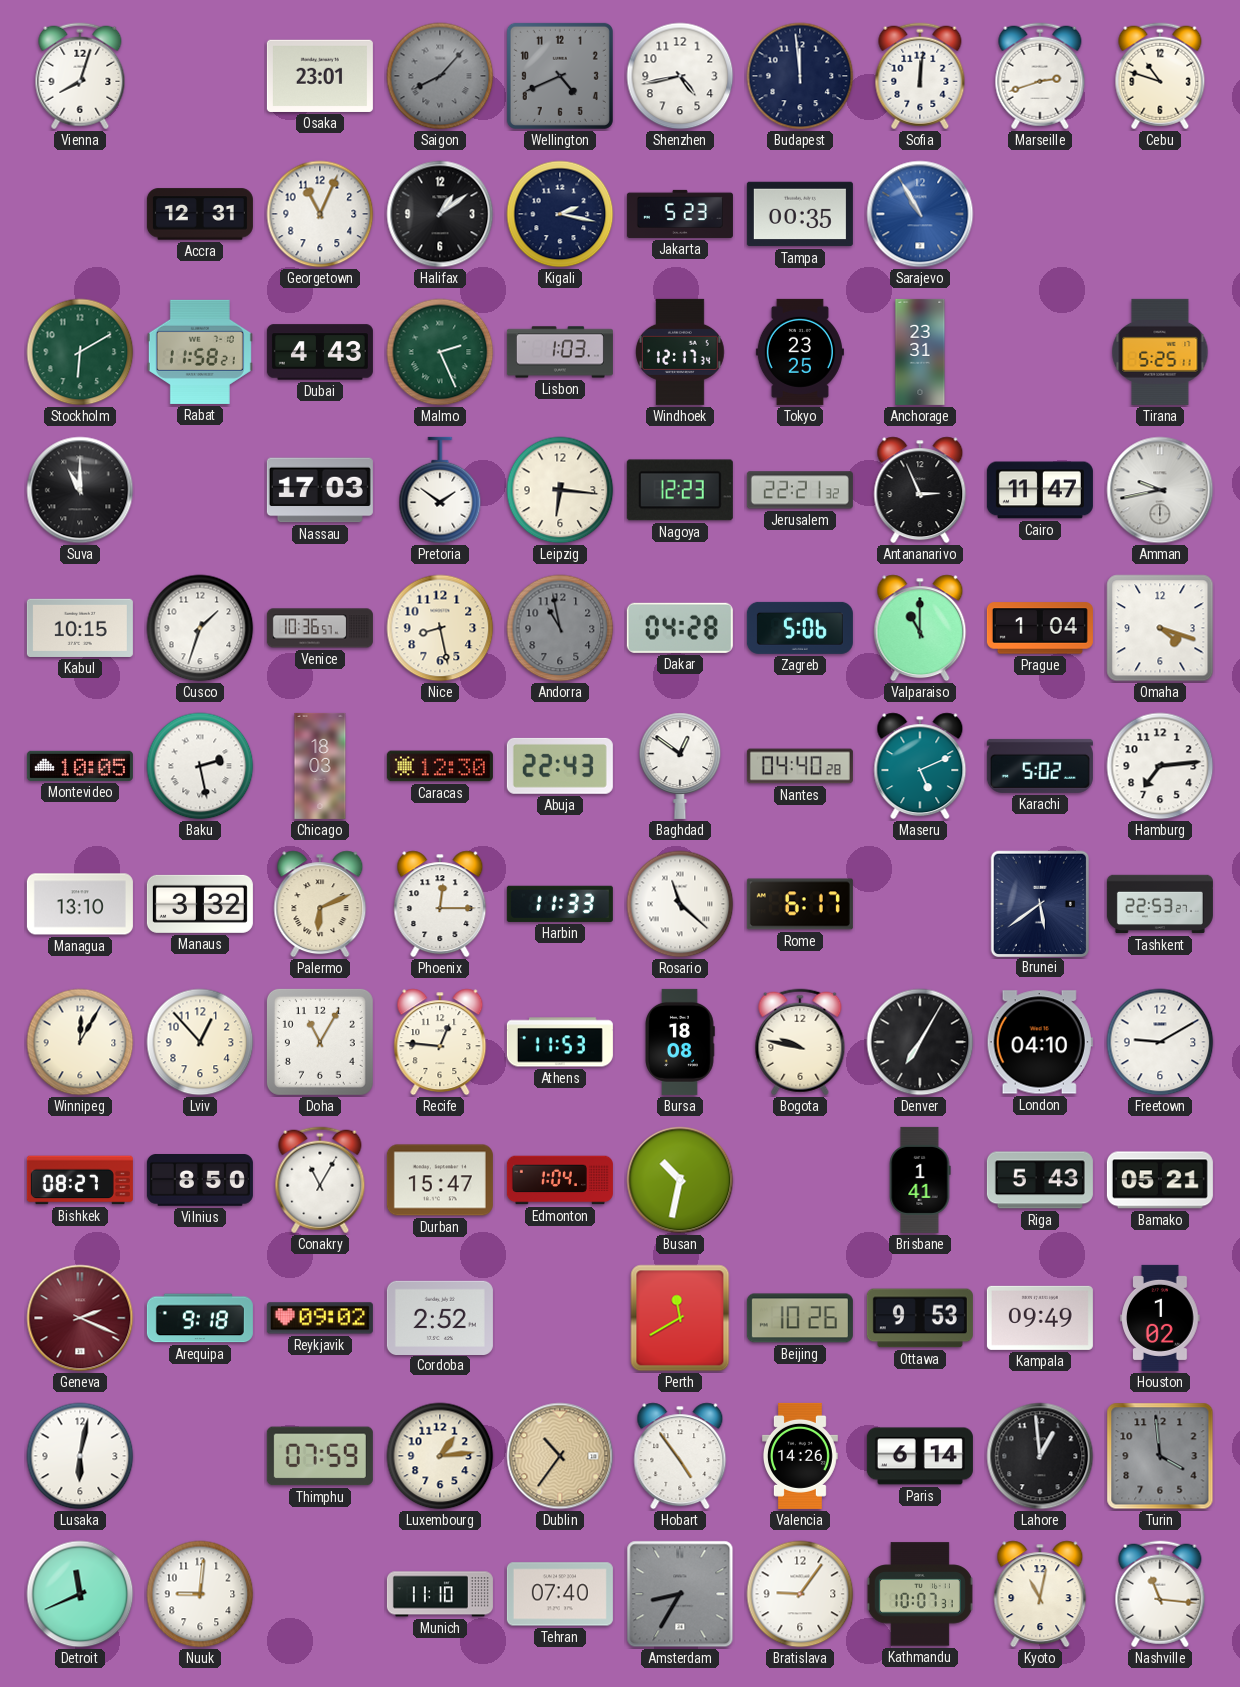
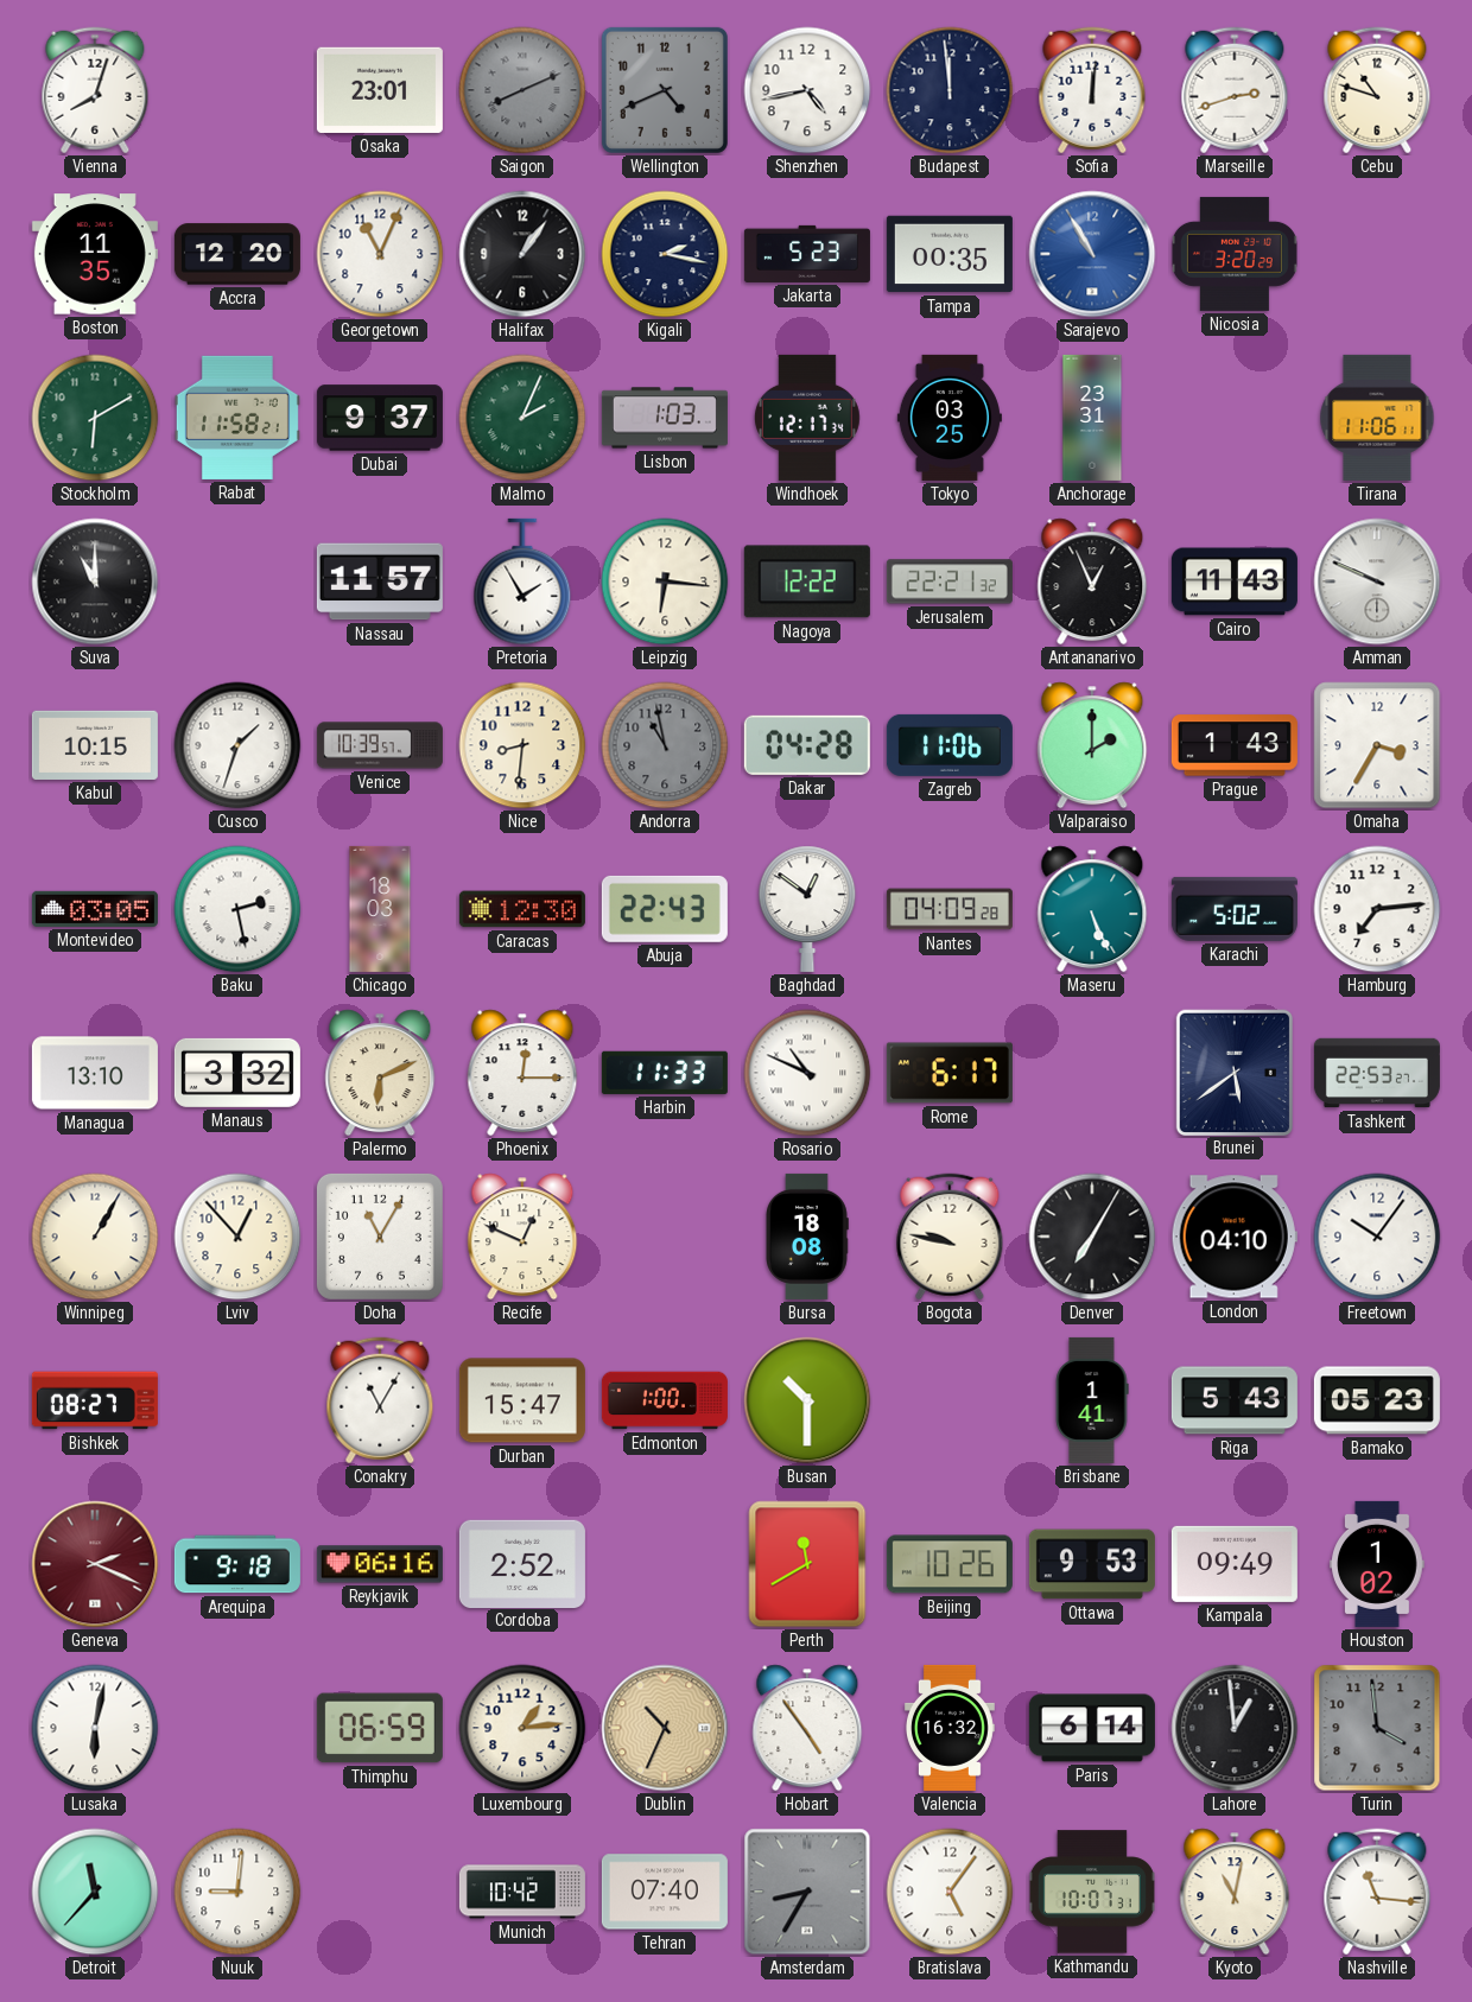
Saigon: 8:07 -> 8:11 (522, 90)
Boston: none -> 11:35 (95, 254)
Accra: 12:31 -> 12:20 (237, 254)
Halifax: 1:09 -> 1:06 (522, 254)
Nicosia: none -> 3:20 (1235, 254)
Dubai: 4:43 -> 9:37 (380, 418)
Malmo: 2:26 -> 2:04 (522, 418)
Tokyo: 23:25 -> 03:25 (950, 418)
Tirana: 5:25 -> 11:06 (1377, 418)
Nassau: 17:03 -> 11:57 (380, 581)
Pretoria: 1:51 -> 1:55 (522, 581)
Nagoya: 12:23 -> 12:22 (807, 581)
Antananarivo: 2:56 -> 12:56 (1092, 581)
Cairo: 11:47 -> 11:43 (1235, 581)
Amman: 9:43 -> 9:49 (1377, 581)
Venice: 10:36 -> 10:39 (380, 745)
Nice: 8:28 -> 8:31 (522, 745)
Zagreb: 5:06 -> 11:06 (950, 745)
Valparaiso: 11:00 -> 2:00 (1092, 745)
Prague: 1:04 -> 1:43 (1235, 745)
Omaha: 4:18 -> 3:35 (1377, 745)
Montevideo: 10:05 -> 03:05 (95, 909)
Nantes: 04:40 -> 04:09 (950, 909)
Maseru: 5:11 -> 5:26 (1092, 909)
Rosario: 11:22 -> 10:49 (807, 1073)
Winnipeg: 12:05 -> 1:05 (95, 1237)
Recife: 12:46 -> 12:49 (522, 1237)
Athens: 11:53 -> none (560, 1042)
Freetown: 9:10 -> 10:06 (1377, 1237)
Vilnius: 8:50 -> none (200, 1181)
Edmonton: 1:04 -> 1:00 (665, 1400)
Busan: 10:32 -> 10:30 (807, 1400)
Bamako: 05:21 -> 05:23 (1377, 1400)
Reykjavik: 09:02 -> 06:16 (380, 1564)
Thimphu: 07:59 -> 06:59 (380, 1728)
Dublin: 10:36 -> 10:34 (665, 1728)
Valencia: 14:26 -> 16:32 (950, 1728)
Detroit: 11:41 -> 11:37 (95, 1892)
Munich: 11:10 -> 10:42 (522, 1892)
Bratislava: 9:06 -> 5:06 (950, 1892)
